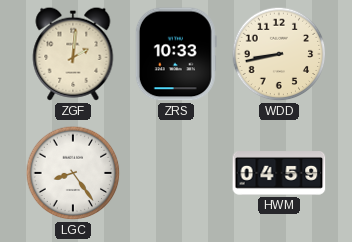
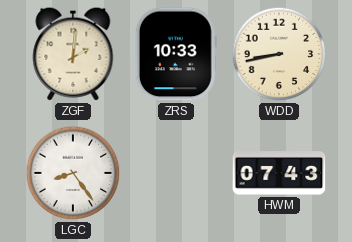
HWM: 04:59 -> 07:43 (279, 174)
